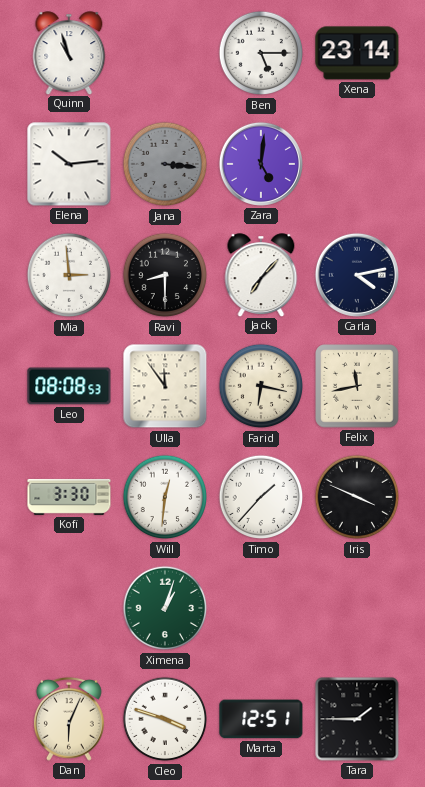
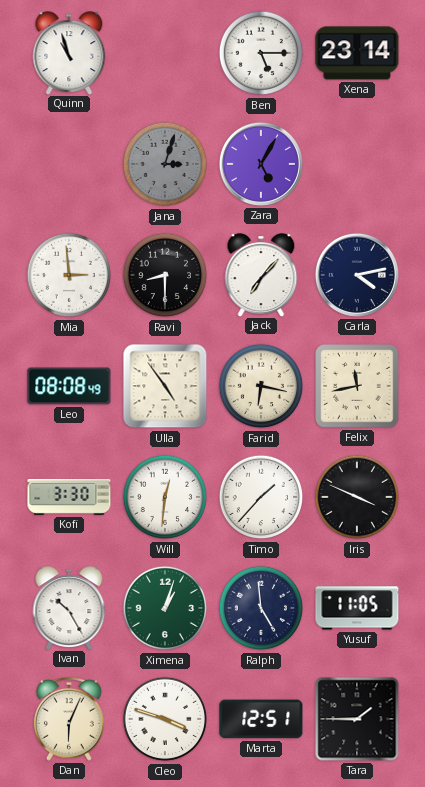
Elena: 10:14 -> none (69, 164)
Jana: 3:16 -> 3:03 (165, 164)
Zara: 5:01 -> 5:05 (261, 164)
Leo: 08:08:53 -> 08:08:49 (69, 386)
Ulla: 11:54 -> 4:54 (165, 386)
Ivan: none -> 10:25 (69, 608)
Ralph: none -> 4:59 (261, 608)
Yusuf: none -> 11:05 (357, 608)
